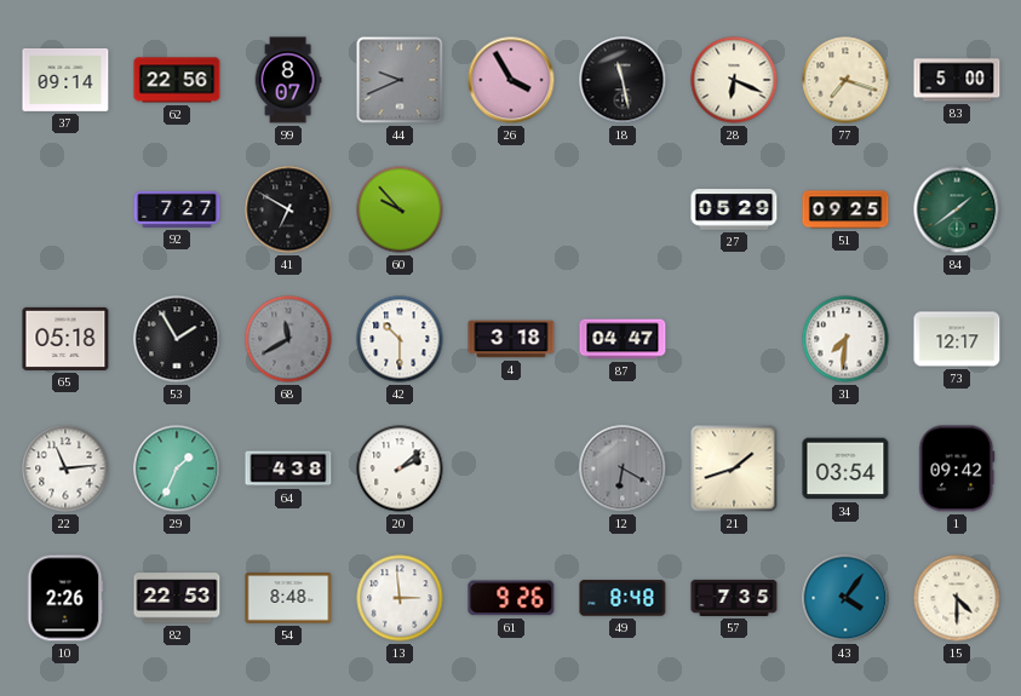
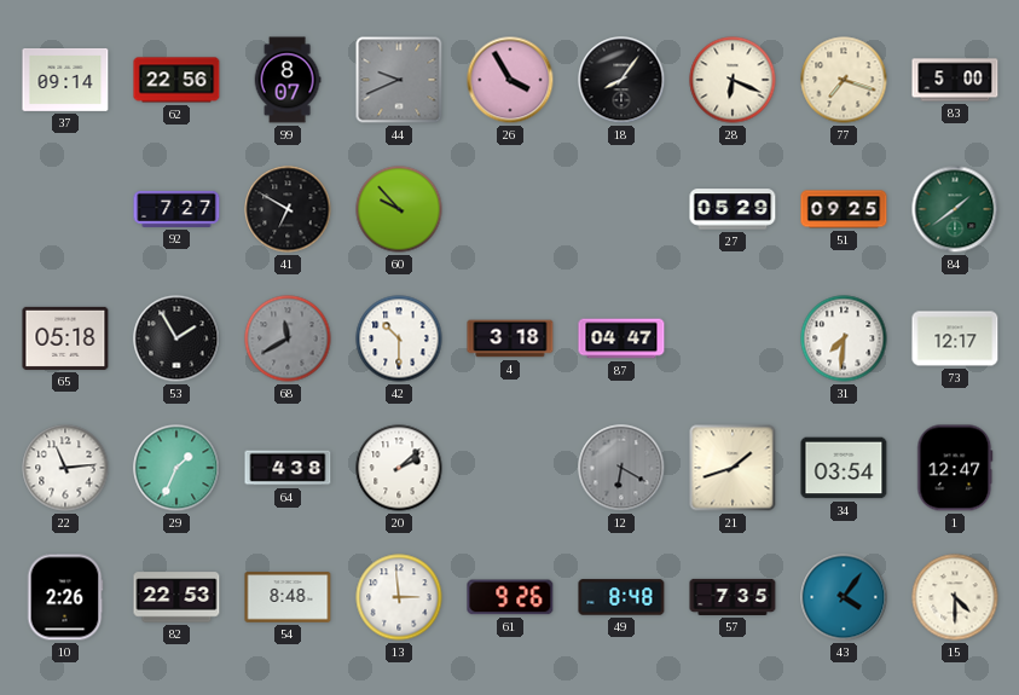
18: 11:28 -> 8:06 (621, 80)
1: 09:42 -> 12:47 (955, 468)
